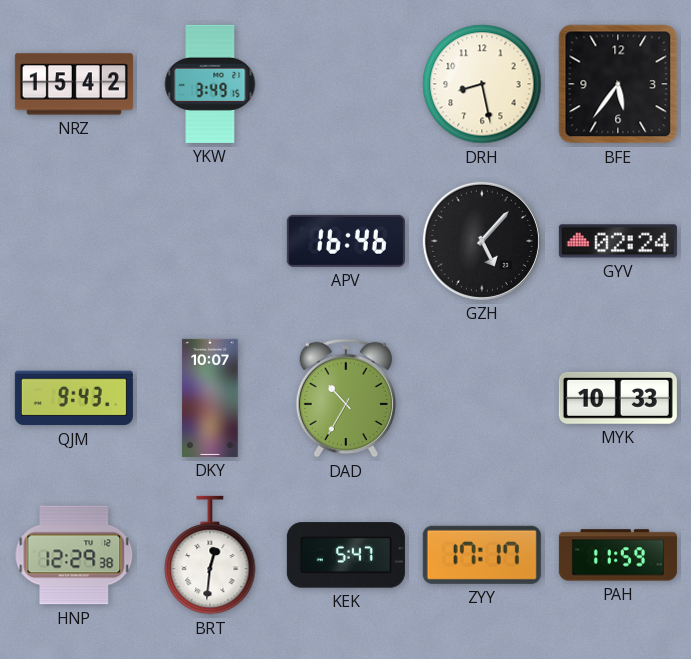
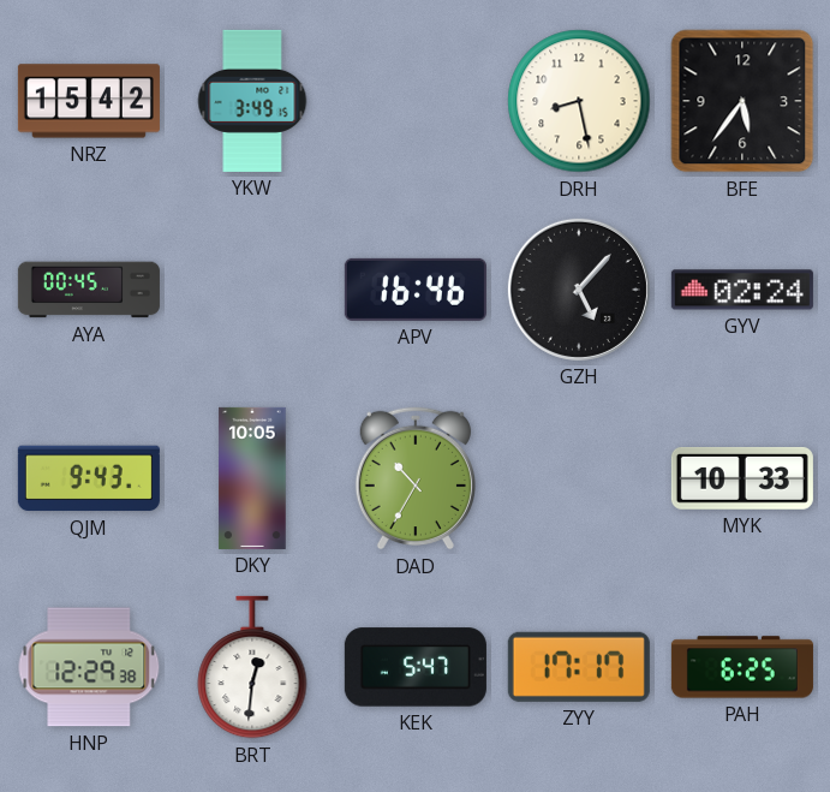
AYA: none -> 00:45 (89, 290)
DKY: 10:07 -> 10:05 (252, 478)
PAH: 11:59 -> 6:25 (742, 667)
